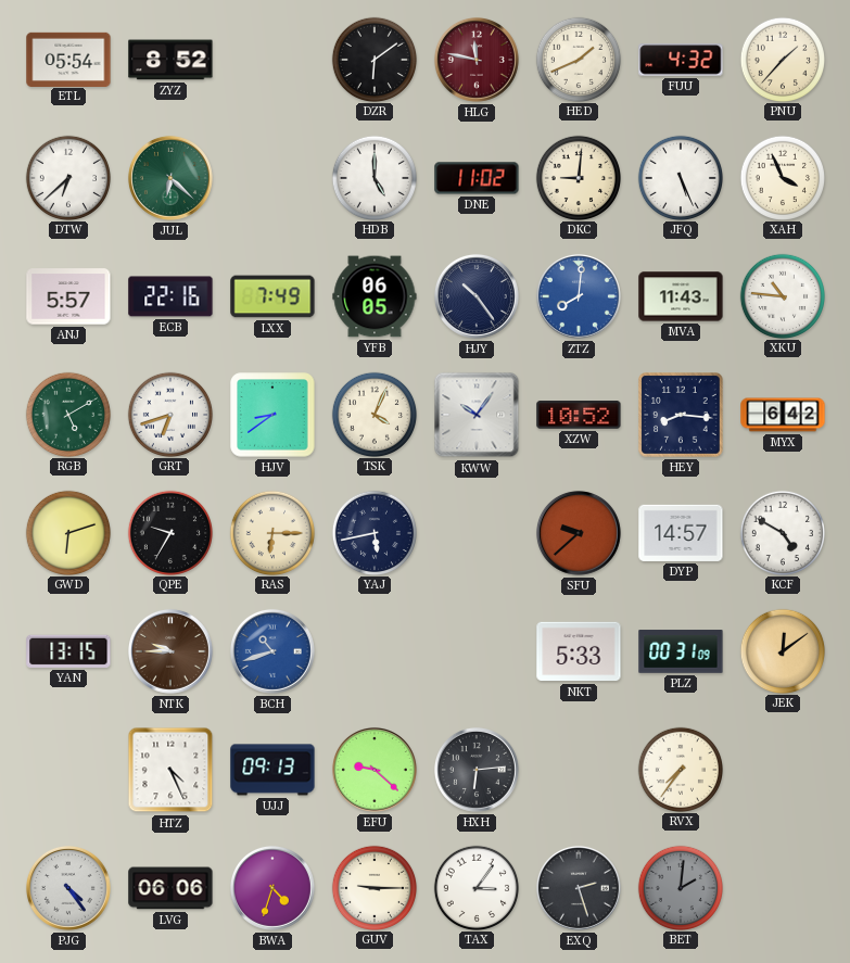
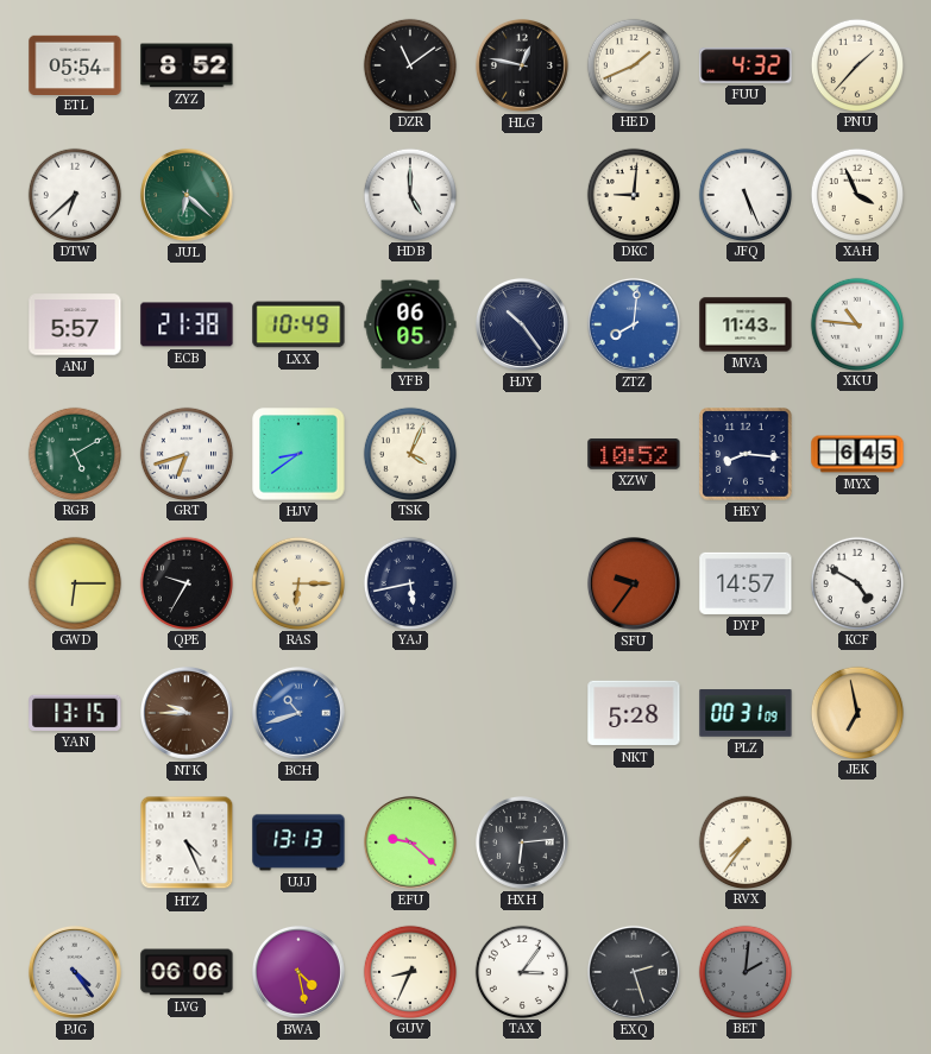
DZR: 6:09 -> 11:09 (409, 64)
HLG: 11:47 -> 12:47 (522, 65)
HLG dial: burgundy -> black (522, 65)
DNE: 11:02 -> none (477, 178)
ECB: 22:16 -> 21:38 (187, 324)
LXX: 7:49 -> 10:49 (298, 324)
KWW: 10:06 -> none (477, 415)
MYX: 6:42 -> 6:45 (857, 454)
GWD: 6:12 -> 6:15 (74, 582)
SFU: 9:38 -> 9:36 (634, 583)
NKT: 5:33 -> 5:28 (634, 713)
JEK: 12:09 -> 6:58 (856, 712)
UJJ: 09:13 -> 13:13 (298, 842)
BWA: 4:33 -> 4:28 (298, 972)
GUV: 9:15 -> 8:34 (409, 971)
